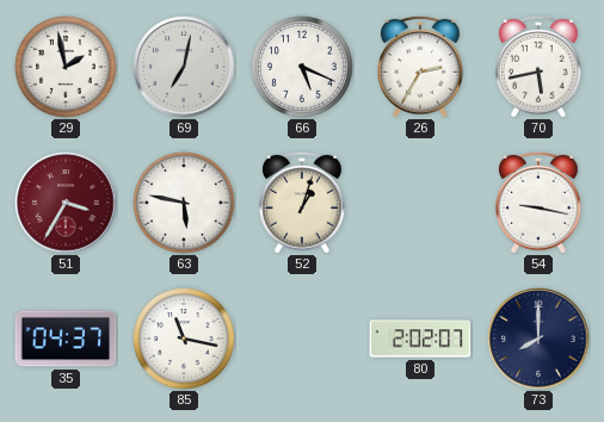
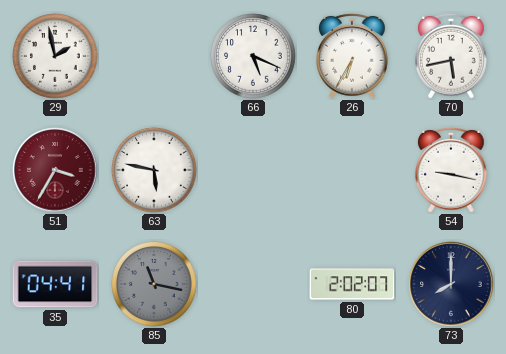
69: 7:02 -> none (184, 67)
26: 2:35 -> 6:35 (352, 56)
52: 1:03 -> none (302, 203)
35: 04:37 -> 04:41 (55, 284)
85 dial: white -> grey (154, 284)
